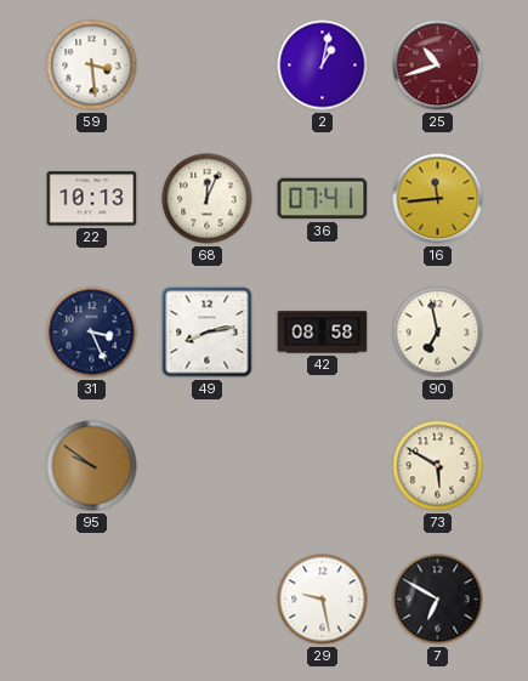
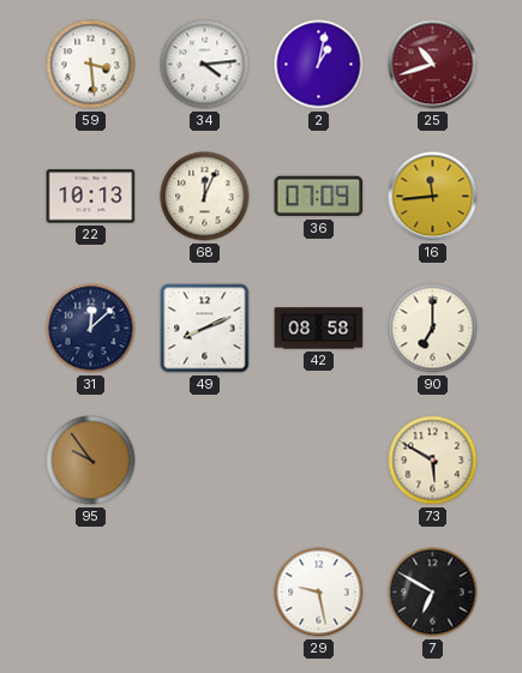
34: none -> 4:14 (205, 65)
36: 07:41 -> 07:09 (319, 197)
31: 3:26 -> 12:08 (91, 329)
49: 8:13 -> 8:11 (205, 329)
90: 6:58 -> 7:00 (433, 329)
95: 9:51 -> 9:54 (91, 461)
